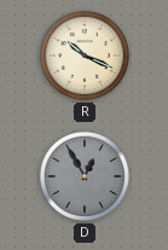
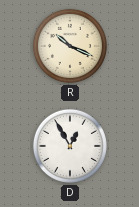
D dial: grey -> white (70, 146)
